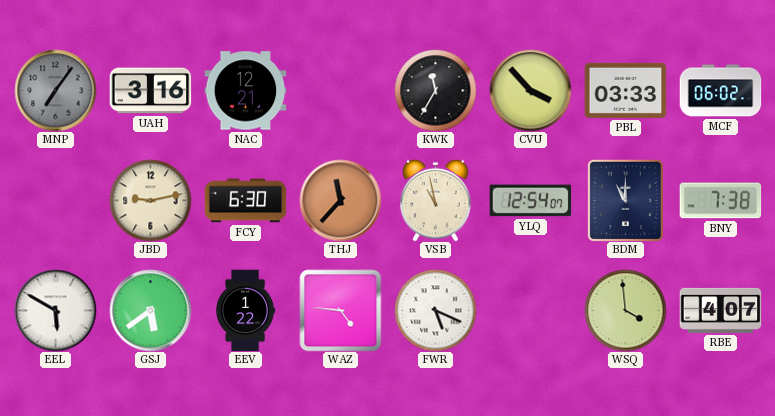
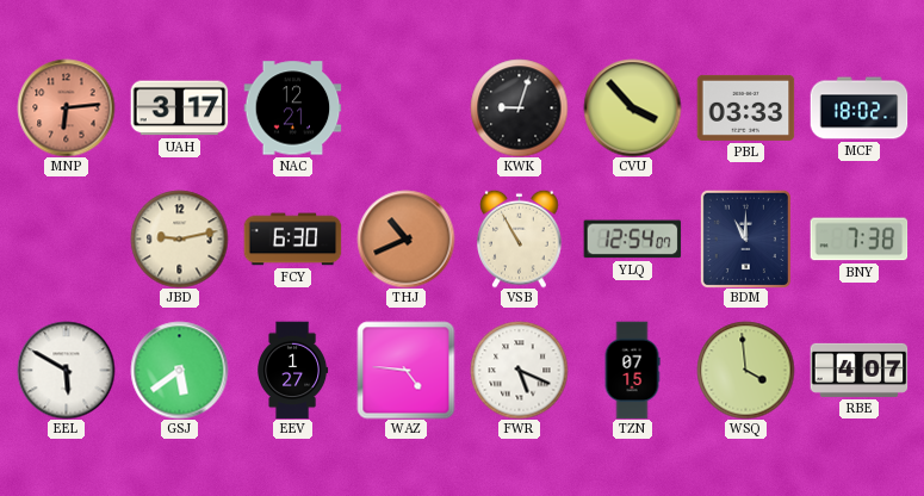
MNP: 7:06 -> 6:14 (66, 107)
MNP dial: grey -> salmon (66, 107)
UAH: 3:16 -> 3:17 (179, 108)
KWK: 11:35 -> 9:03 (519, 107)
MCF: 06:02 -> 18:02 (858, 108)
THJ: 11:37 -> 10:41 (405, 238)
VSB: 10:58 -> 10:55 (520, 238)
EEV: 1:22 -> 1:27 (293, 370)
TZN: none -> 07:15 (632, 370)
